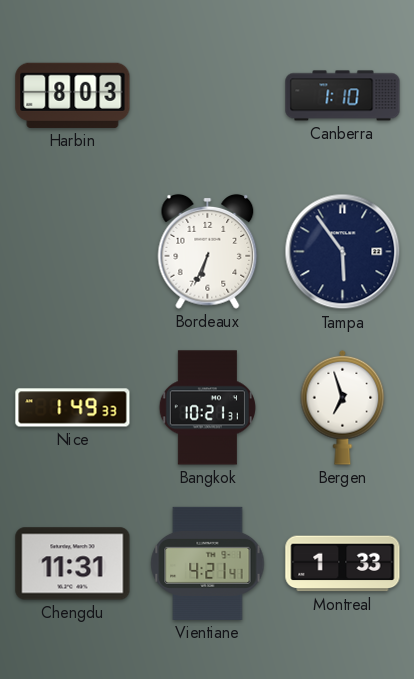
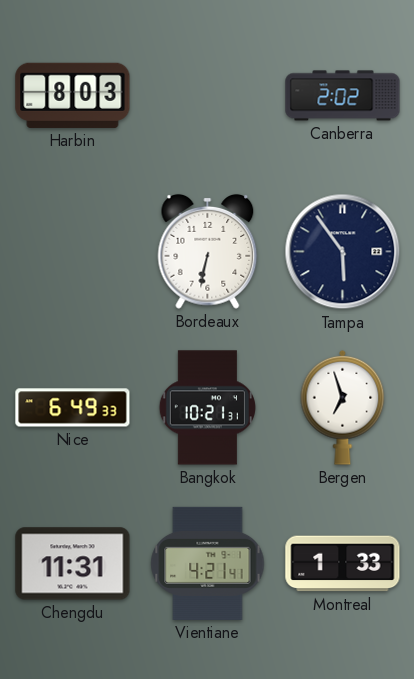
Canberra: 1:10 -> 2:02 (343, 96)
Bordeaux: 6:34 -> 6:32 (208, 252)
Nice: 1:49 -> 6:49 (73, 408)
